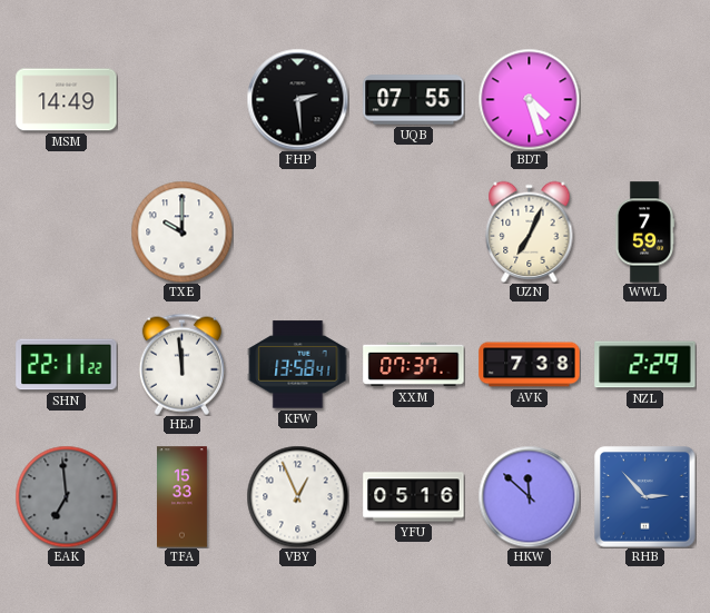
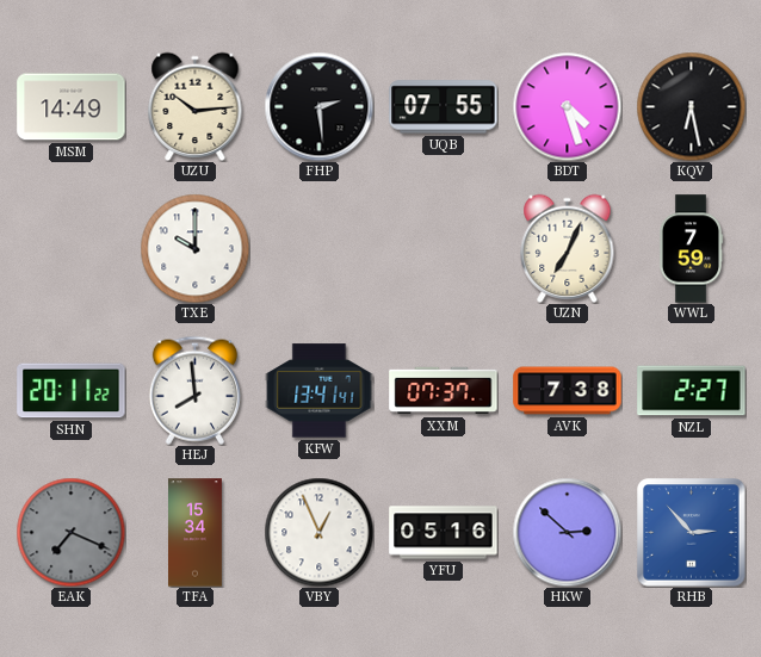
UZU: none -> 10:14 (196, 106)
KQV: none -> 6:28 (691, 106)
SHN: 22:11 -> 20:11 (72, 391)
HEJ: 11:59 -> 7:59 (194, 390)
KFW: 13:58 -> 13:41 (320, 391)
NZL: 2:29 -> 2:27 (692, 391)
EAK: 6:59 -> 7:19 (70, 532)
TFA: 15:33 -> 15:34 (196, 533)
HKW: 11:52 -> 2:52 (567, 532)
